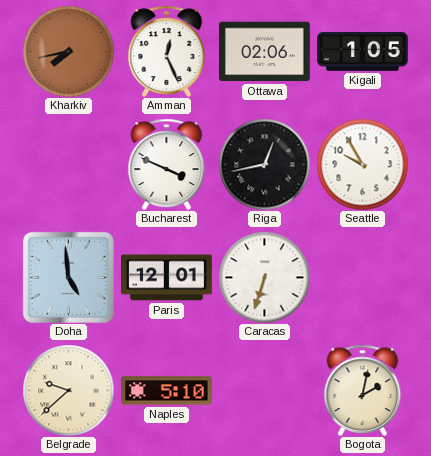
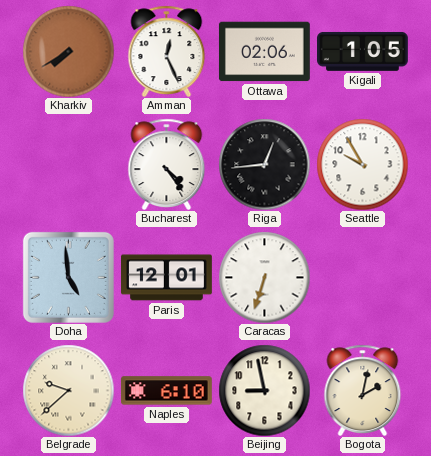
Kharkiv: 7:43 -> 7:40 (68, 51)
Bucharest: 3:49 -> 4:24 (167, 164)
Riga: 12:43 -> 12:44 (264, 164)
Naples: 5:10 -> 6:10 (166, 391)
Beijing: none -> 8:58 (264, 390)
